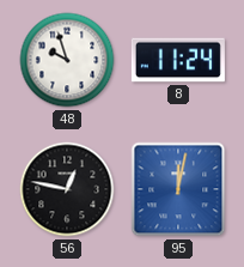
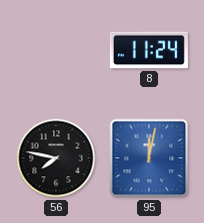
48: 9:57 -> none (67, 60)
56: 12:47 -> 7:47 (56, 158)
